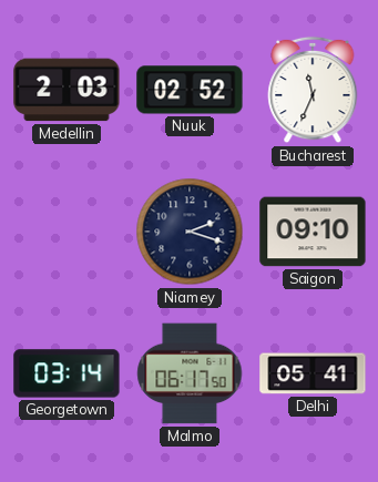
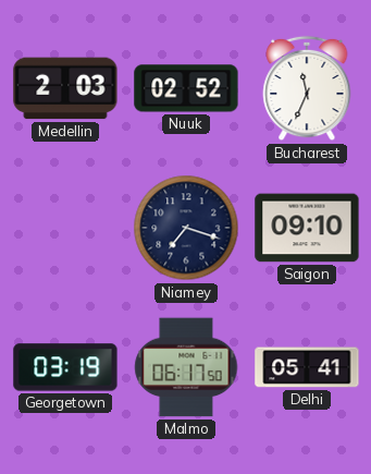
Niamey: 2:18 -> 7:18 (186, 228)
Georgetown: 03:14 -> 03:19 (65, 367)
